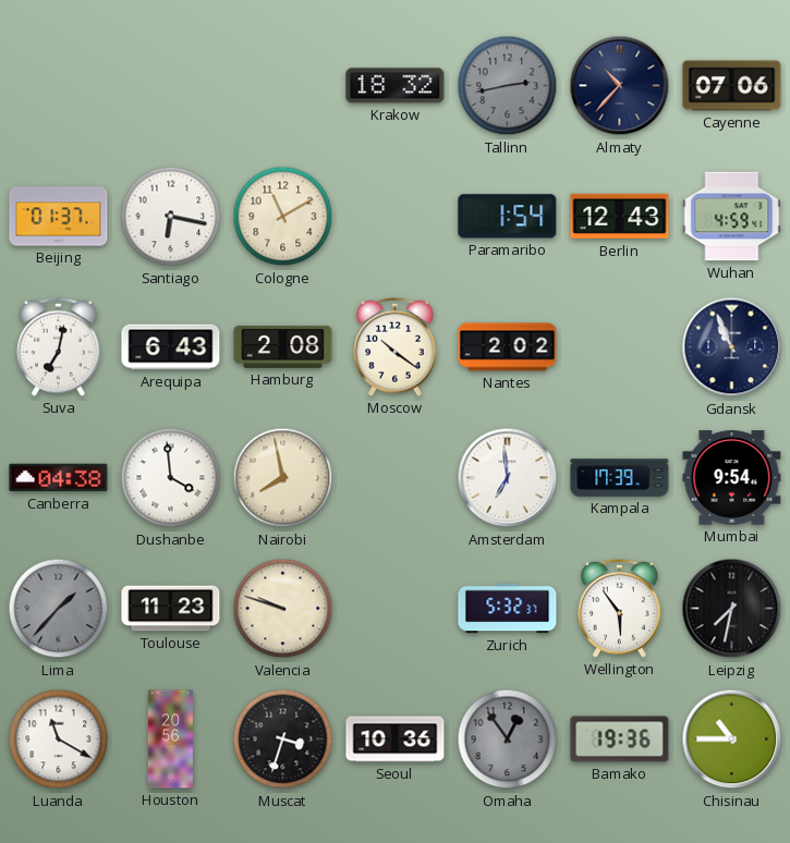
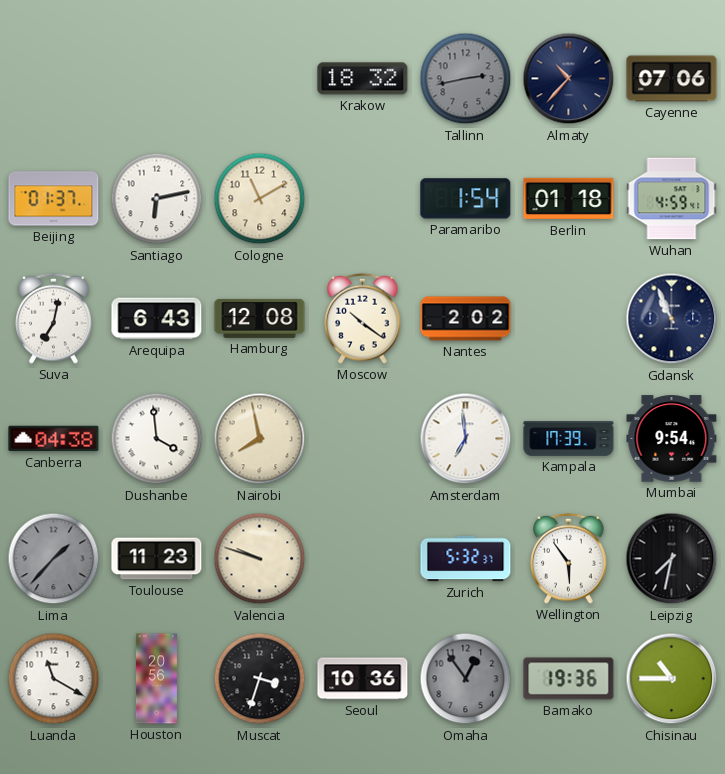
Santiago: 6:17 -> 6:13 (157, 199)
Berlin: 12:43 -> 01:18 (569, 199)
Hamburg: 2:08 -> 12:08 (260, 318)
